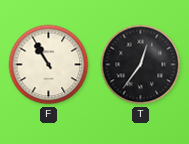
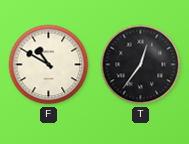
F: 10:55 -> 10:50 (49, 65)
